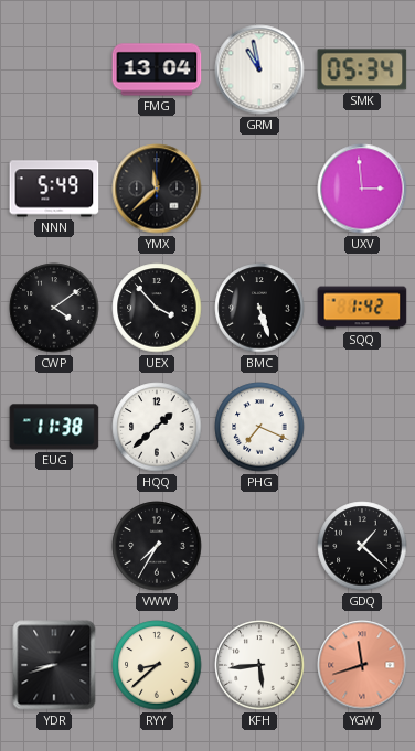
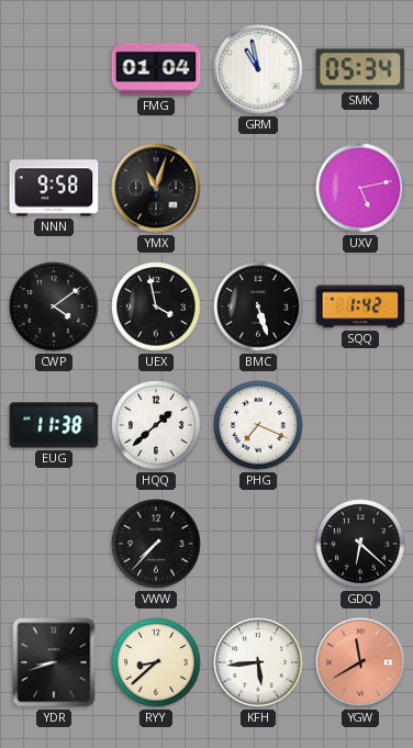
FMG: 13:04 -> 01:04 (156, 69)
NNN: 5:49 -> 9:58 (54, 188)
YMX: 11:38 -> 11:03 (156, 188)
UXV: 2:59 -> 5:13 (360, 188)
UEX: 3:53 -> 3:58 (156, 306)
VWW: 7:35 -> 7:37 (156, 544)
GDQ: 1:22 -> 6:22 (360, 544)
YGW: 11:42 -> 11:40 (360, 662)
